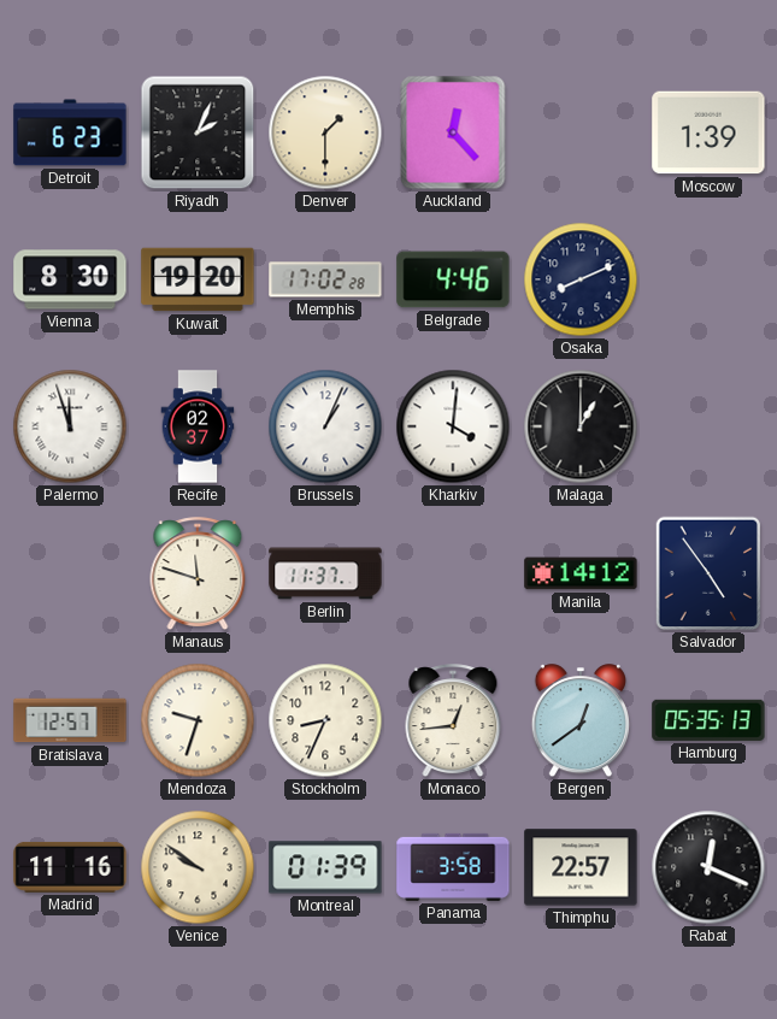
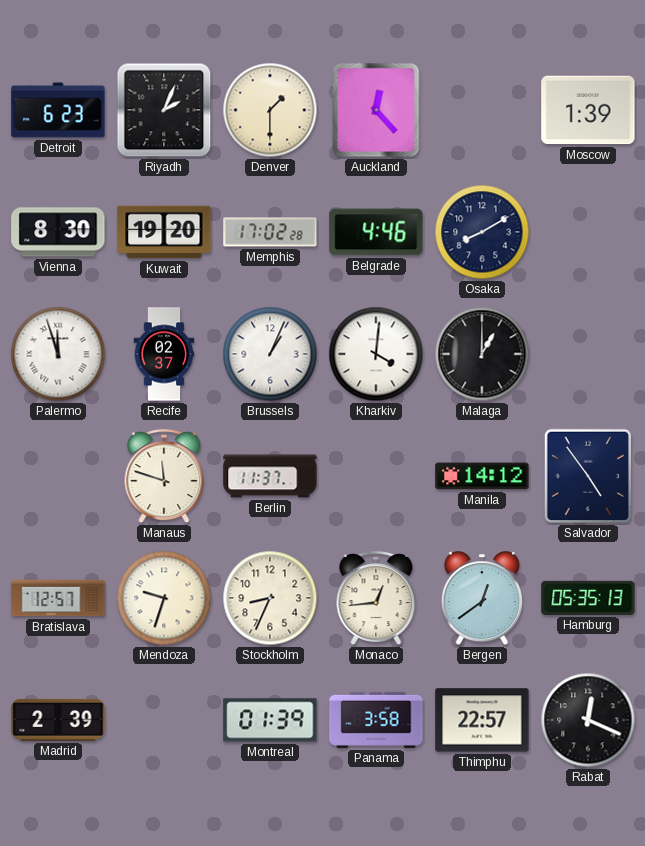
Osaka: 8:11 -> 8:10 (482, 232)
Madrid: 11:16 -> 2:39 (58, 720)
Venice: 9:51 -> none (198, 867)
